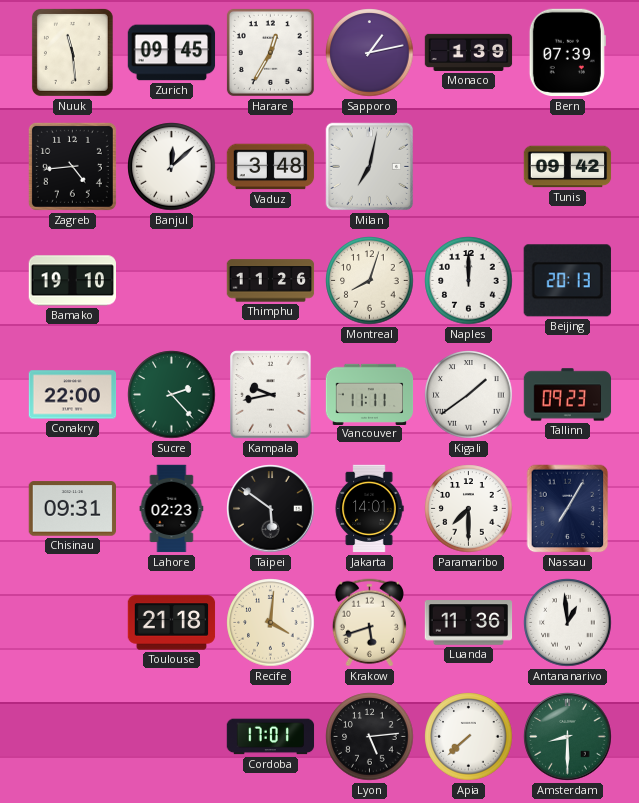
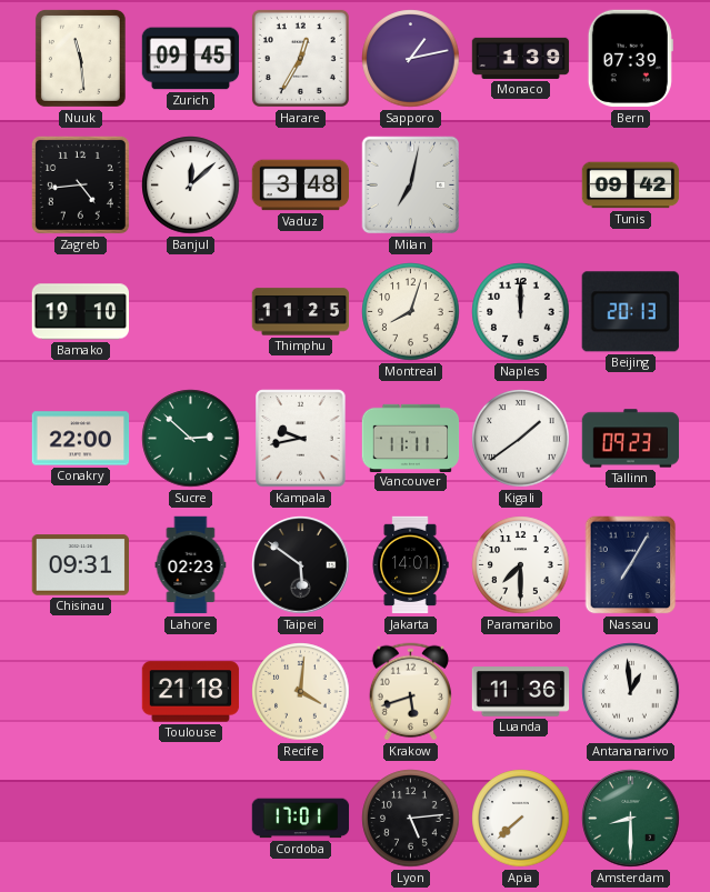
Thimphu: 11:26 -> 11:25 (301, 312)
Sucre: 2:23 -> 2:52 (191, 439)
